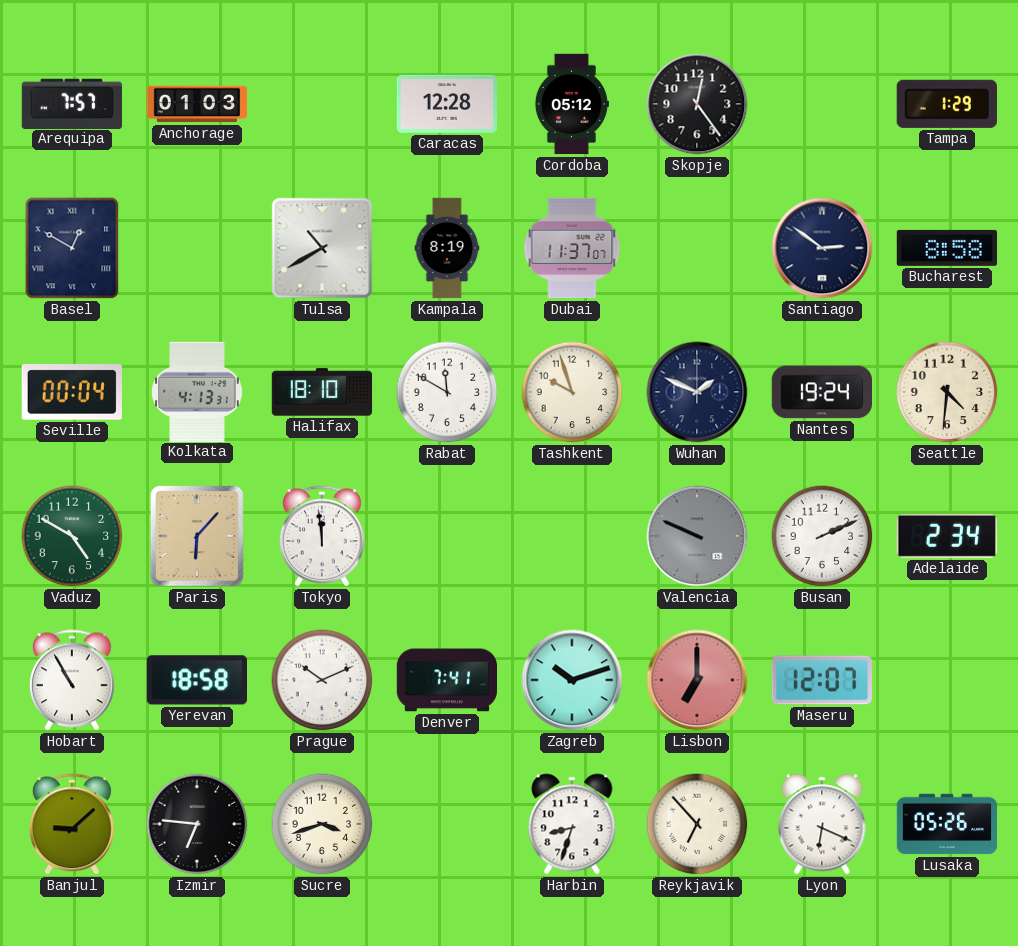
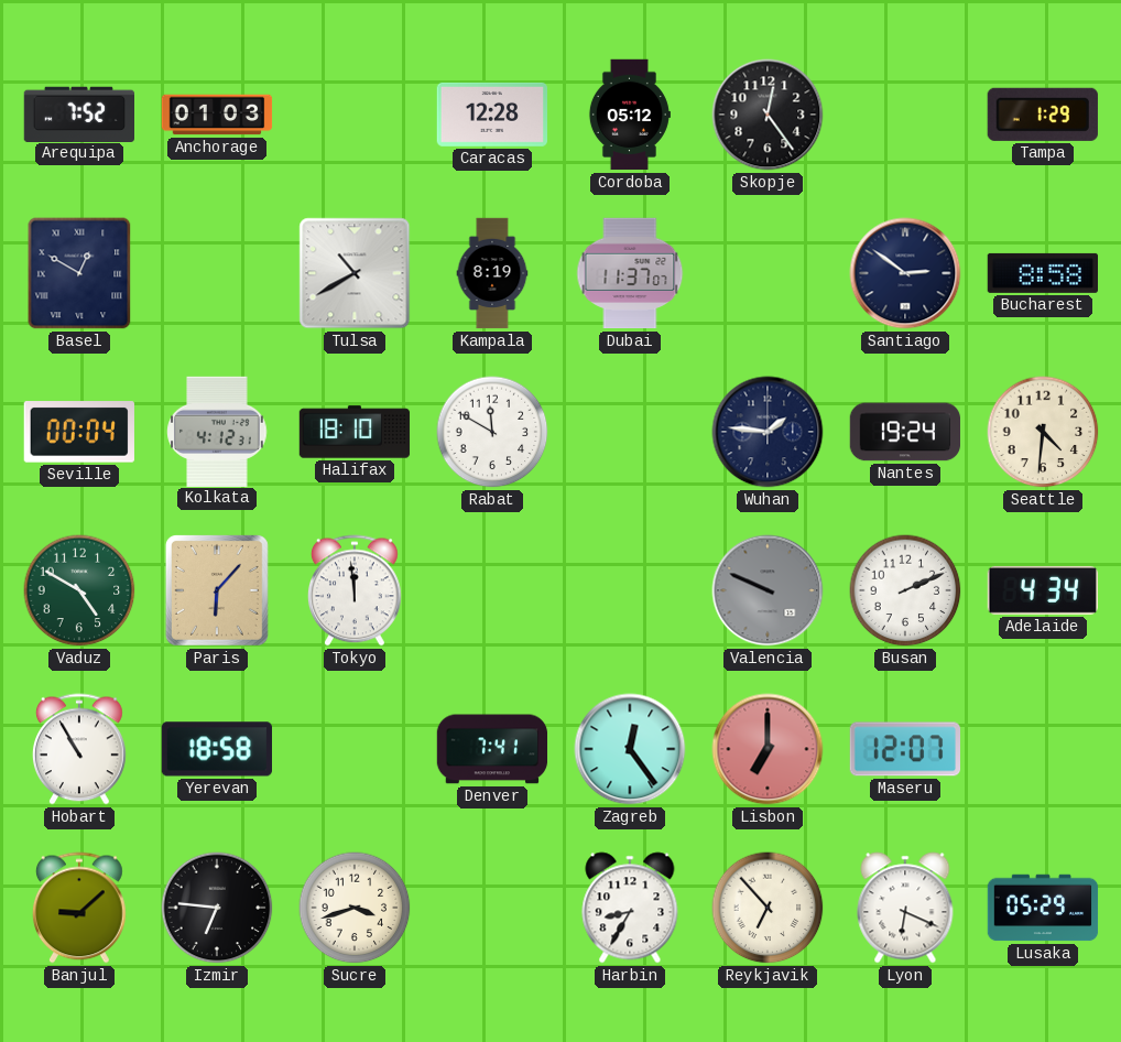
Arequipa: 7:57 -> 7:52 (78, 113)
Kolkata: 4:13 -> 4:12 (217, 431)
Tashkent: 9:57 -> none (572, 392)
Wuhan: 1:49 -> 1:46 (768, 432)
Adelaide: 2:34 -> 4:34 (1042, 590)
Prague: 10:11 -> none (322, 680)
Zagreb: 10:12 -> 12:24 (630, 749)
Harbin: 8:33 -> 8:35 (630, 908)
Lusaka: 05:26 -> 05:29 (1043, 908)
